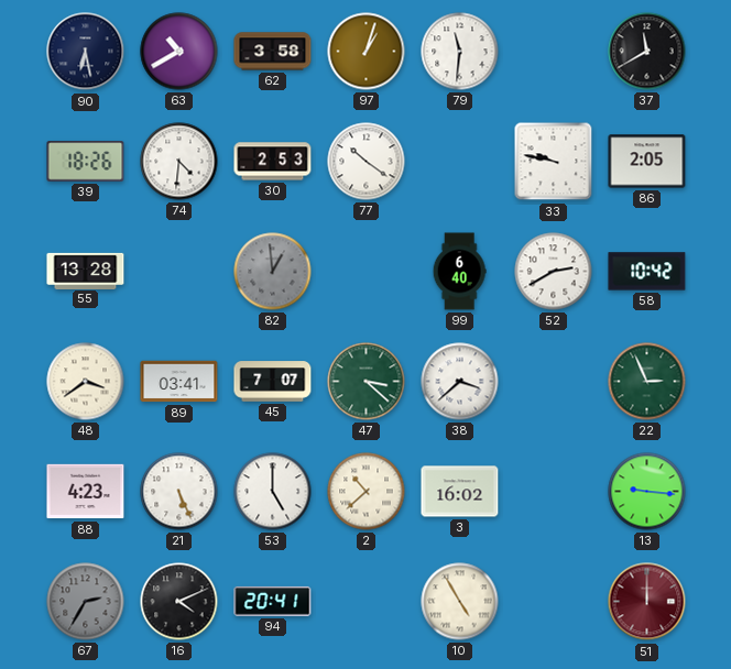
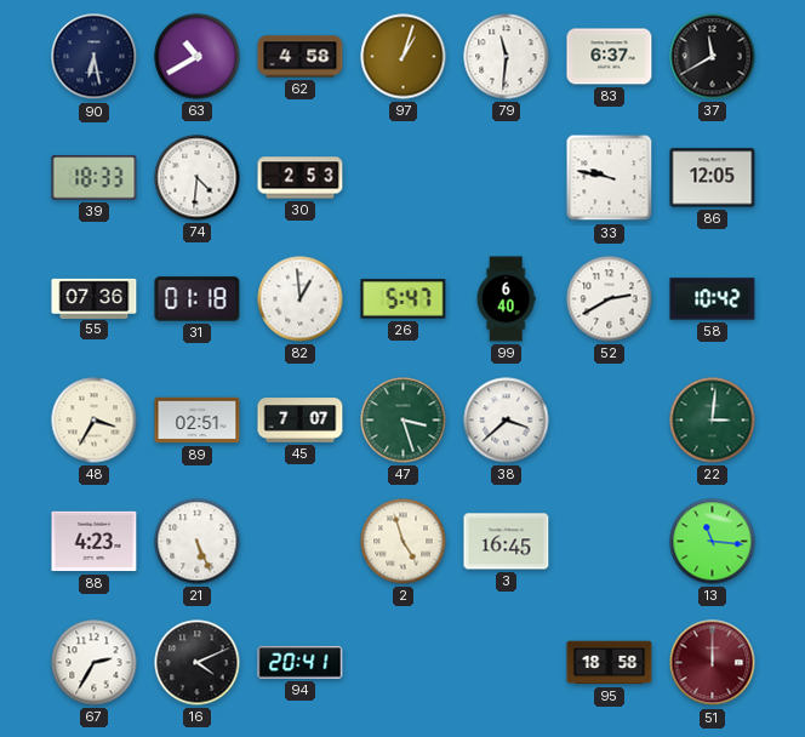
62: 3:58 -> 4:58 (301, 57)
83: none -> 6:37 (610, 57)
39: 18:26 -> 18:33 (95, 178)
77: 10:21 -> none (367, 162)
86: 2:05 -> 12:05 (713, 178)
55: 13:28 -> 07:36 (95, 298)
31: none -> 01:18 (198, 299)
82 dial: grey -> white (301, 299)
26: none -> 5:47 (404, 299)
48: 3:39 -> 3:35 (95, 421)
89: 03:41 -> 02:51 (198, 421)
47: 3:22 -> 3:27 (404, 421)
22: 2:56 -> 3:01 (713, 421)
53: 5:00 -> none (273, 492)
2: 10:38 -> 4:57 (404, 542)
3: 16:02 -> 16:45 (507, 542)
13: 9:16 -> 11:16 (713, 542)
67 dial: grey -> white (95, 663)
10: 4:55 -> none (460, 602)
95: none -> 18:58 (610, 663)
